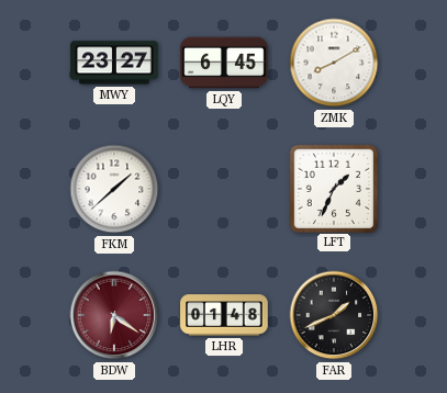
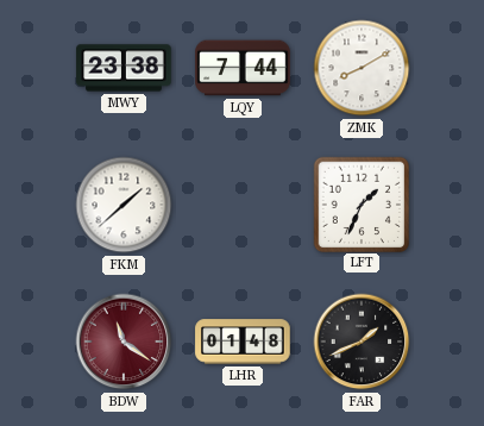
MWY: 23:27 -> 23:38 (124, 68)
LQY: 6:45 -> 7:44 (243, 68)
BDW: 6:21 -> 11:21 (124, 342)
